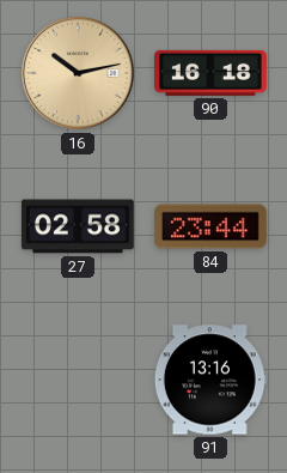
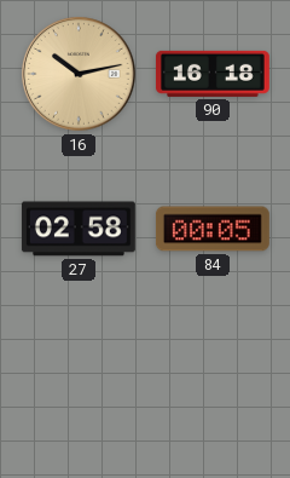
84: 23:44 -> 00:05 (213, 229)
91: 13:16 -> none (210, 380)
